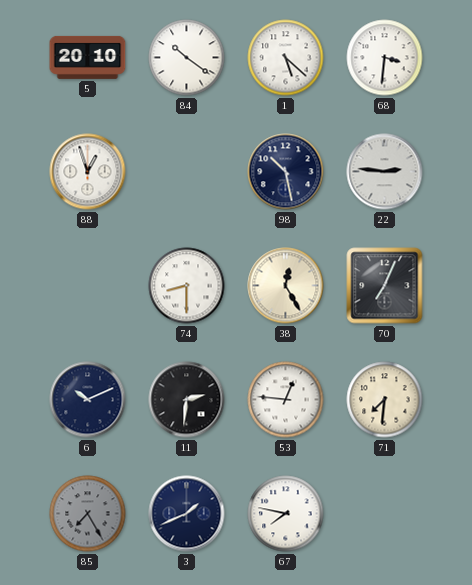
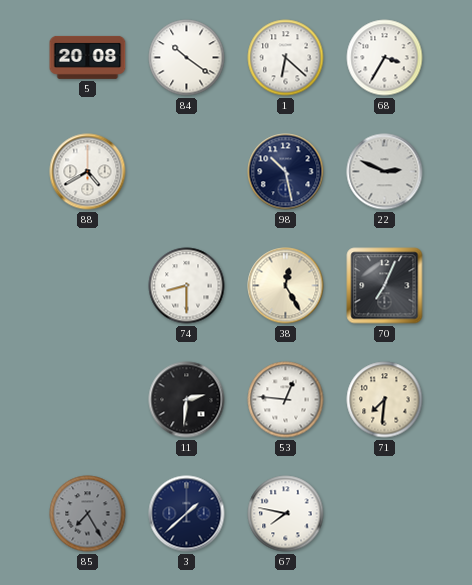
5: 20:10 -> 20:08 (88, 57)
1: 5:22 -> 6:22 (286, 58)
68: 3:31 -> 3:35 (385, 58)
88: 12:57 -> 4:40 (88, 172)
22: 2:46 -> 2:49 (385, 172)
6: 10:11 -> none (88, 400)
3: 1:41 -> 1:38 (187, 514)
